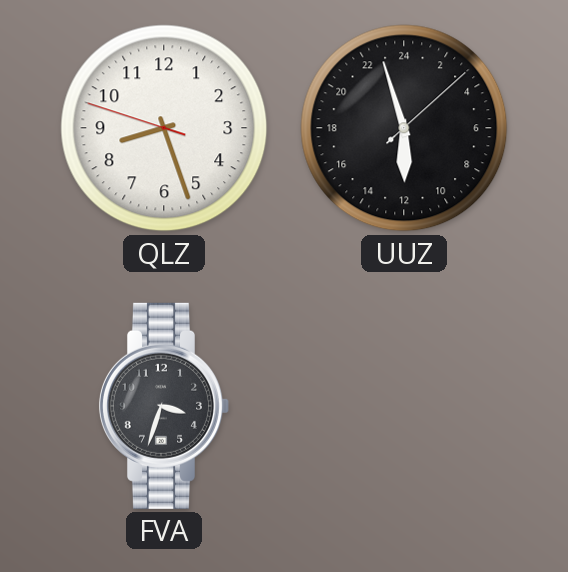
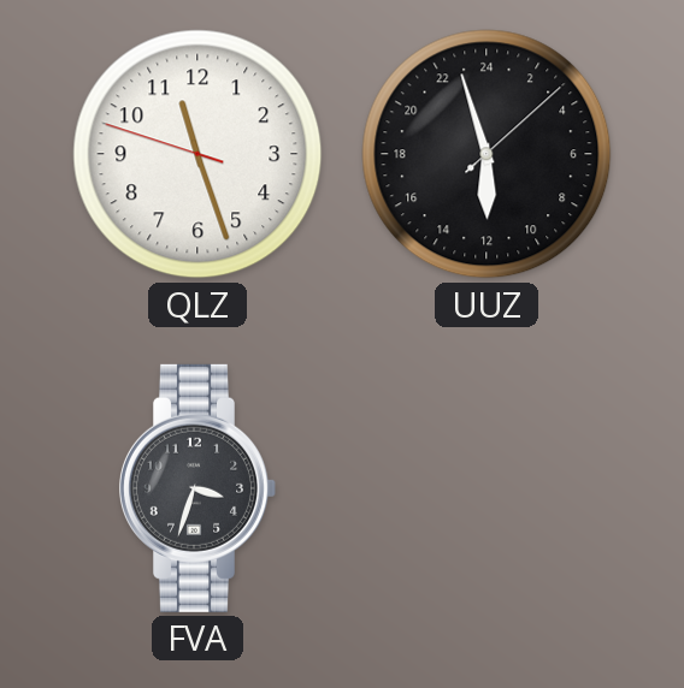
QLZ: 8:26 -> 11:26 (197, 154)
